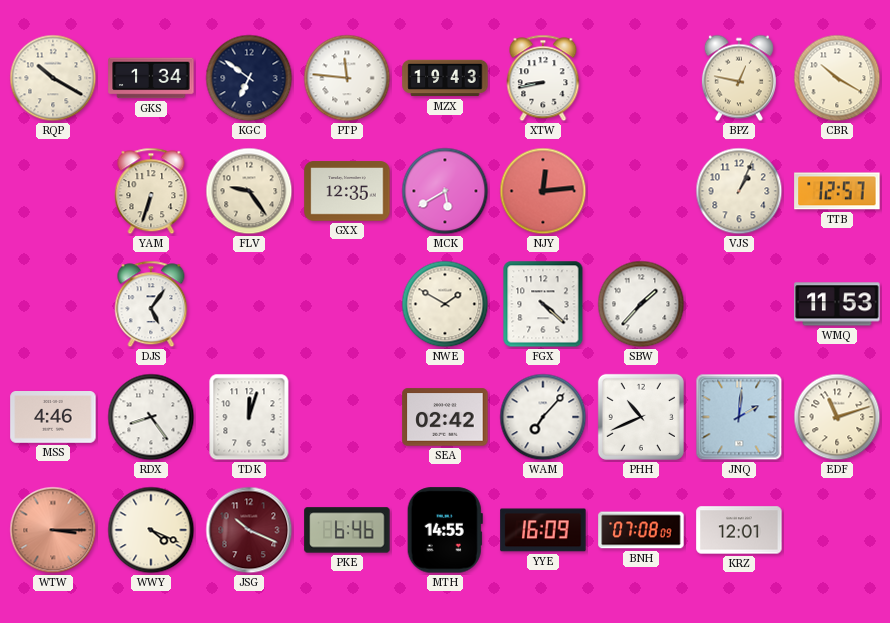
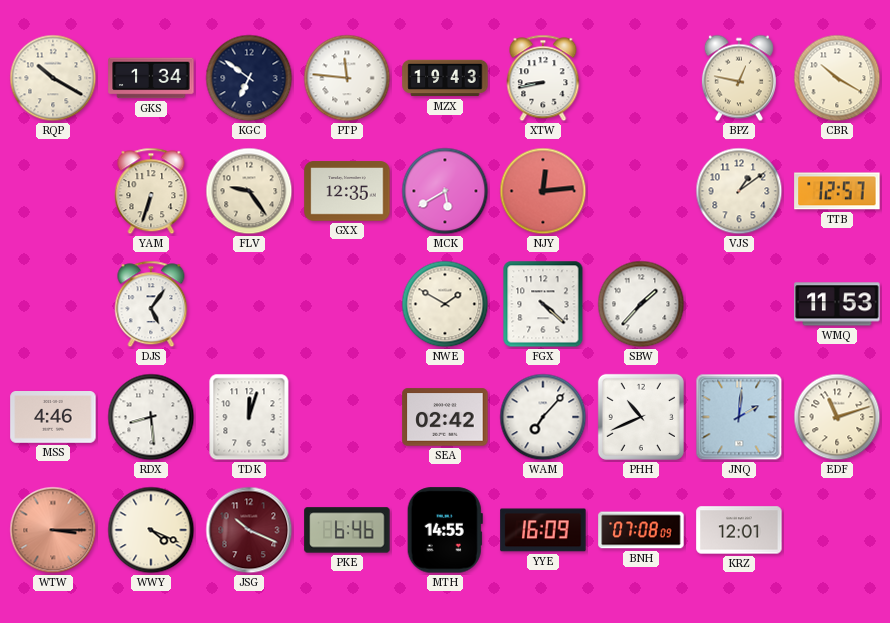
VJS: 1:04 -> 1:09 (739, 191)
RDX: 8:24 -> 8:29 (151, 417)
